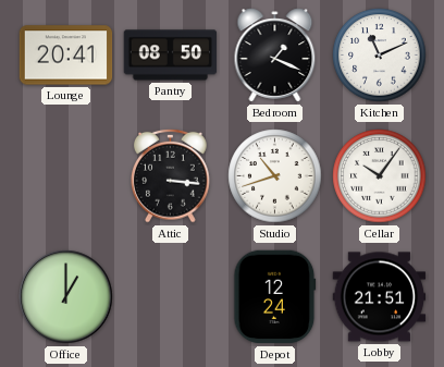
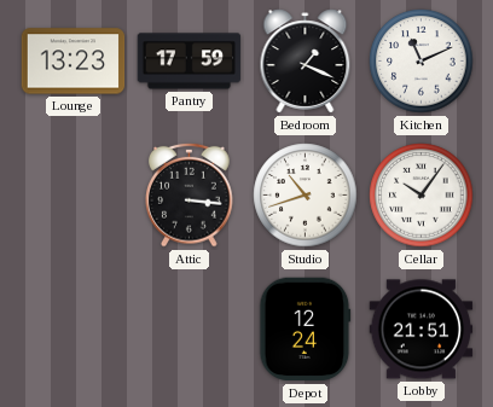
Lounge: 20:41 -> 13:23 (74, 62)
Pantry: 08:50 -> 17:59 (190, 62)
Office: 1:00 -> none (66, 297)
